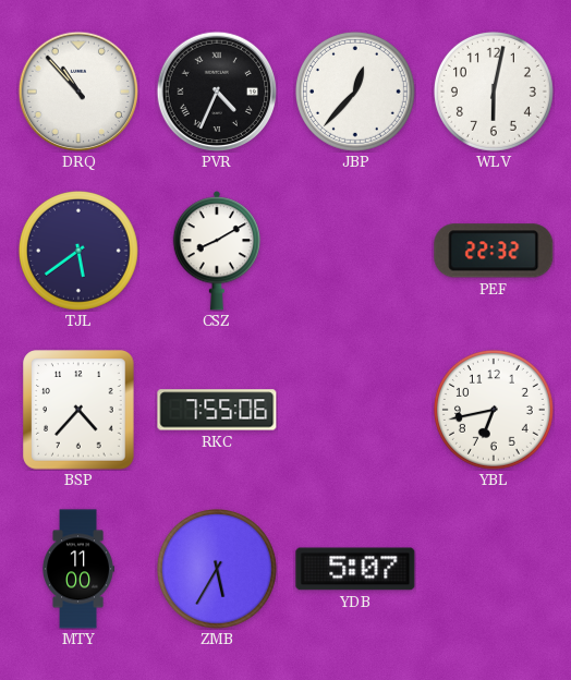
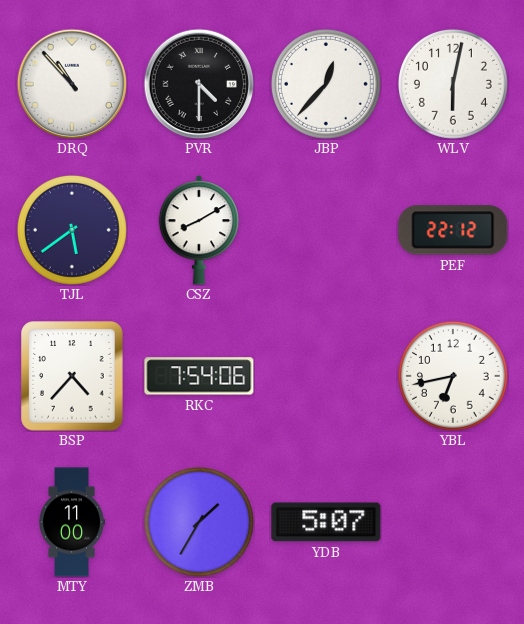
PVR: 4:34 -> 4:30 (199, 84)
PEF: 22:32 -> 22:12 (453, 230)
RKC: 7:55 -> 7:54 (199, 376)
ZMB: 5:35 -> 1:35 (199, 522)
